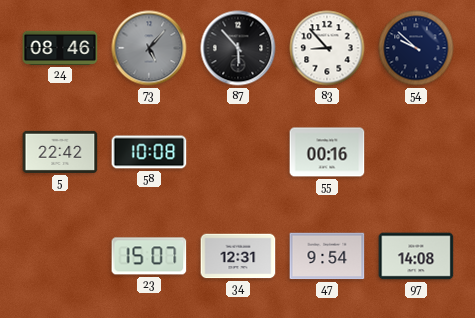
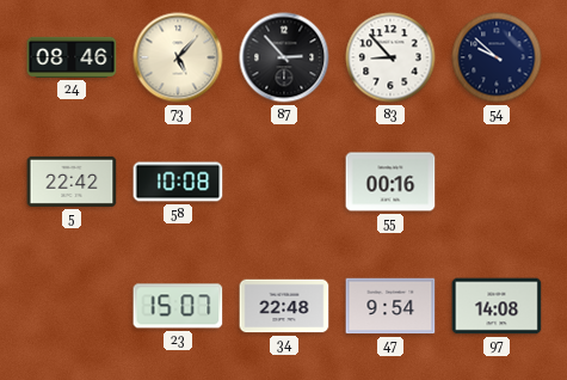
73 dial: grey -> cream (178, 57)
87: 5:53 -> 2:53 (284, 57)
34: 12:31 -> 22:48 (284, 306)
